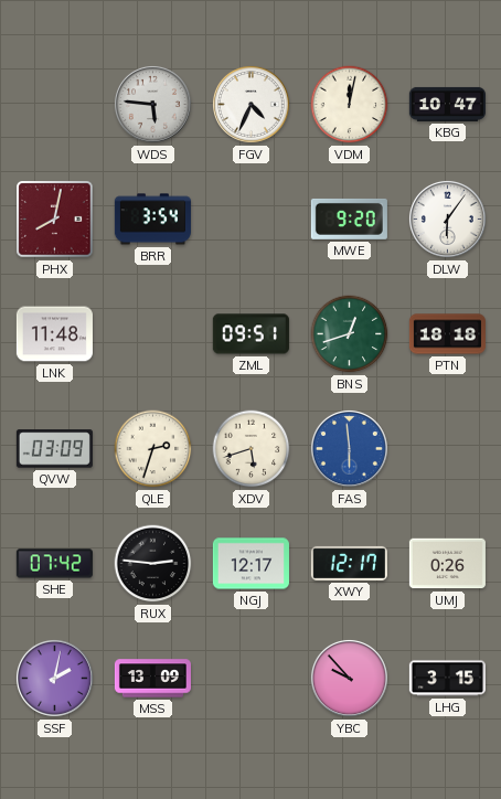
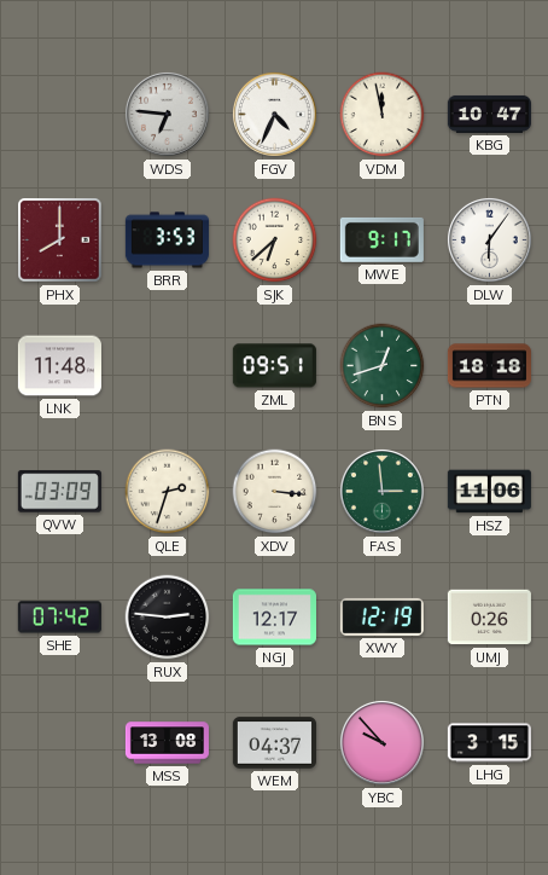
WDS: 5:46 -> 6:46 (167, 114)
VDM: 12:02 -> 11:58 (383, 115)
PHX: 8:02 -> 8:00 (60, 241)
BRR: 3:54 -> 3:53 (167, 241)
SJK: none -> 6:38 (275, 241)
MWE: 9:20 -> 9:17 (381, 239)
XDV: 5:42 -> 3:16 (275, 492)
FAS: 5:59 -> 2:59 (381, 491)
FAS dial: blue -> green (381, 491)
HSZ: none -> 11:06 (489, 492)
XWY: 12:17 -> 12:19 (381, 616)
SSF: 2:02 -> none (54, 678)
MSS: 13:09 -> 13:08 (167, 743)
WEM: none -> 04:37 (274, 743)
